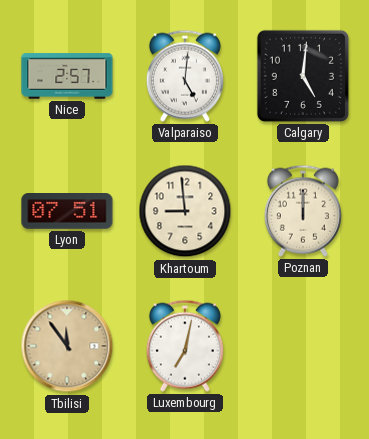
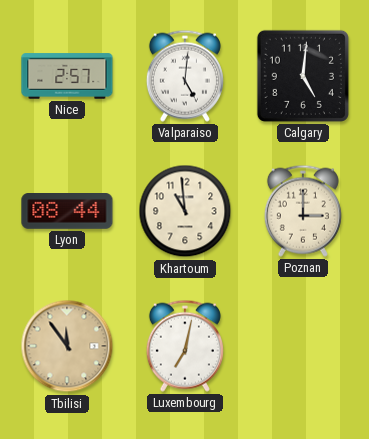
Lyon: 07:51 -> 08:44 (67, 212)
Khartoum: 8:59 -> 10:59 (185, 211)
Poznan: 12:00 -> 3:00 (303, 211)
